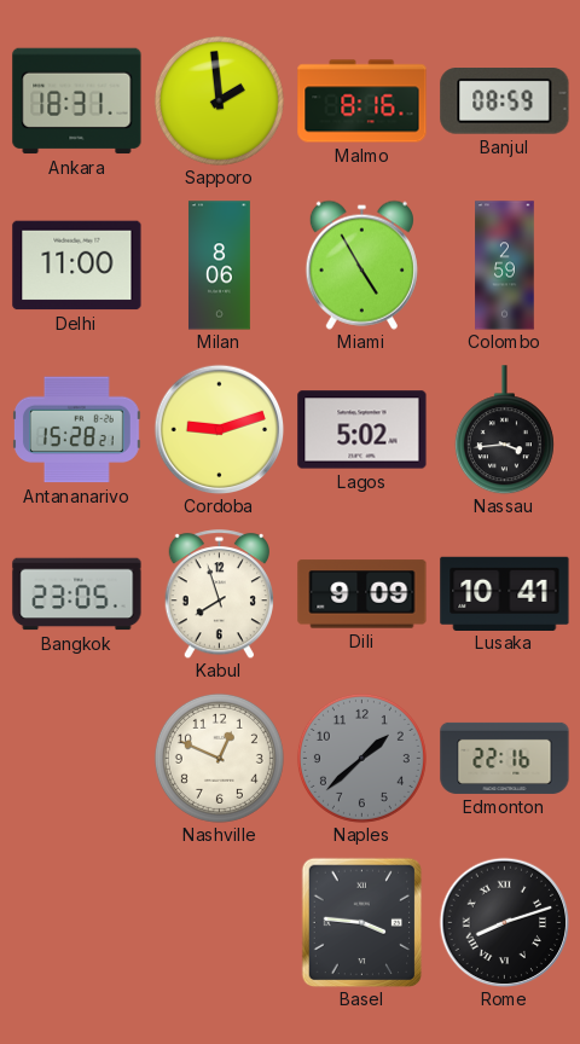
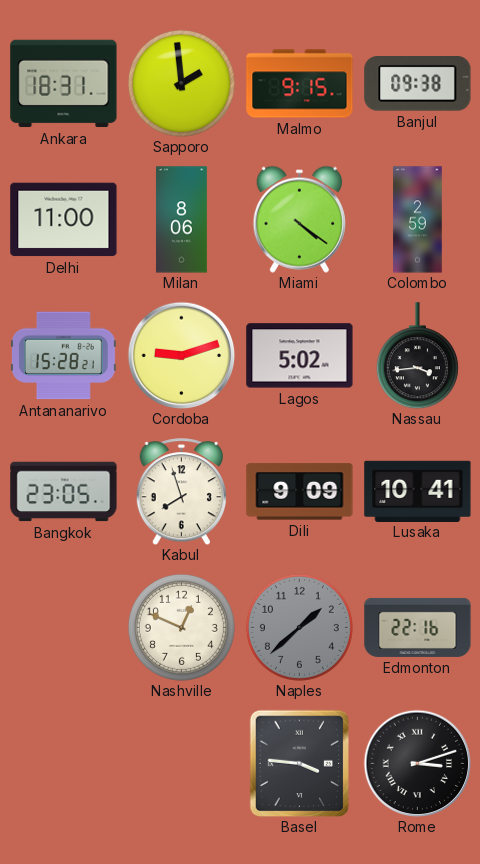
Malmo: 8:16 -> 9:15 (300, 84)
Banjul: 08:59 -> 09:38 (418, 84)
Miami: 4:55 -> 4:21 (299, 219)
Rome: 8:12 -> 3:12 (417, 763)
